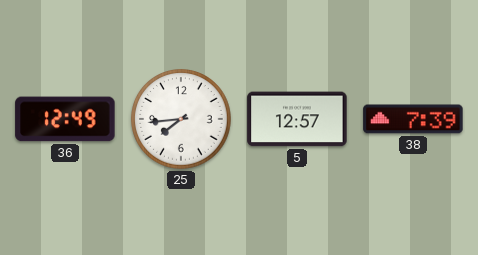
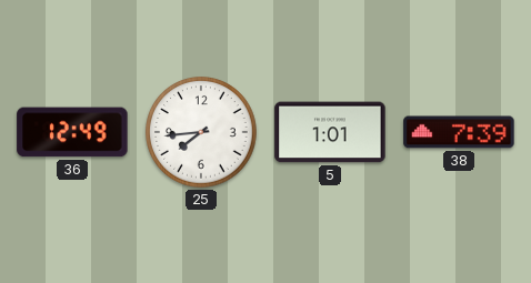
5: 12:57 -> 1:01 (330, 132)
